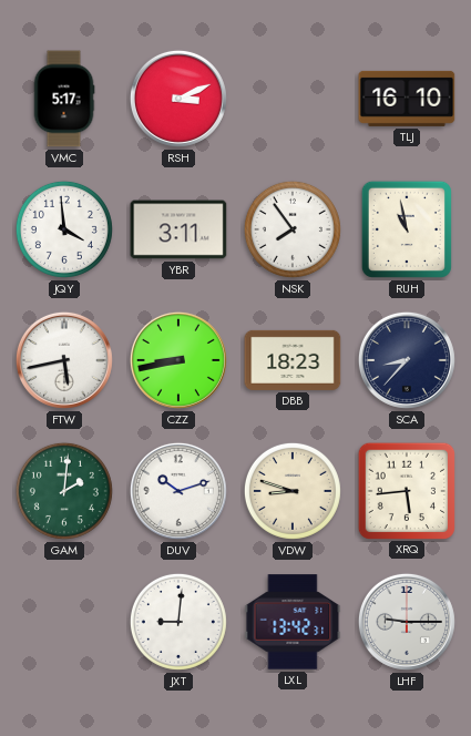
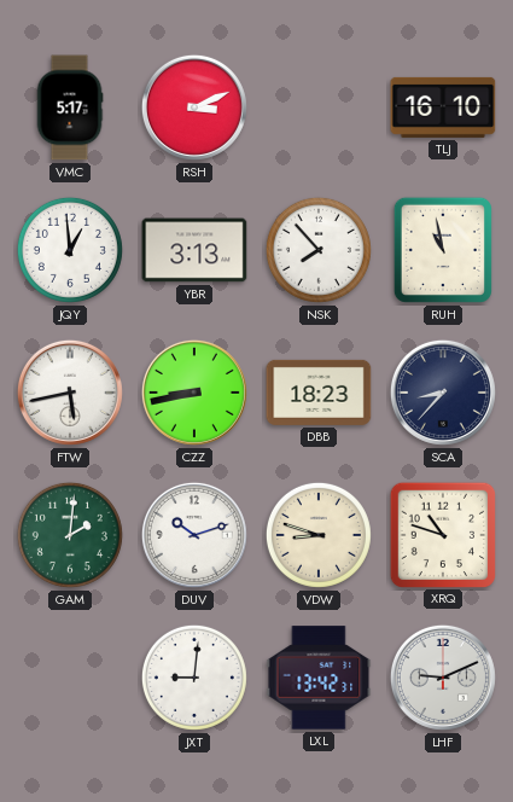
JQY: 3:59 -> 12:59 (70, 250)
YBR: 3:11 -> 3:13 (194, 250)
NSK: 7:54 -> 7:53 (319, 250)
XRQ: 5:44 -> 10:48 (442, 534)
LHF: 9:15 -> 9:11 (443, 678)
